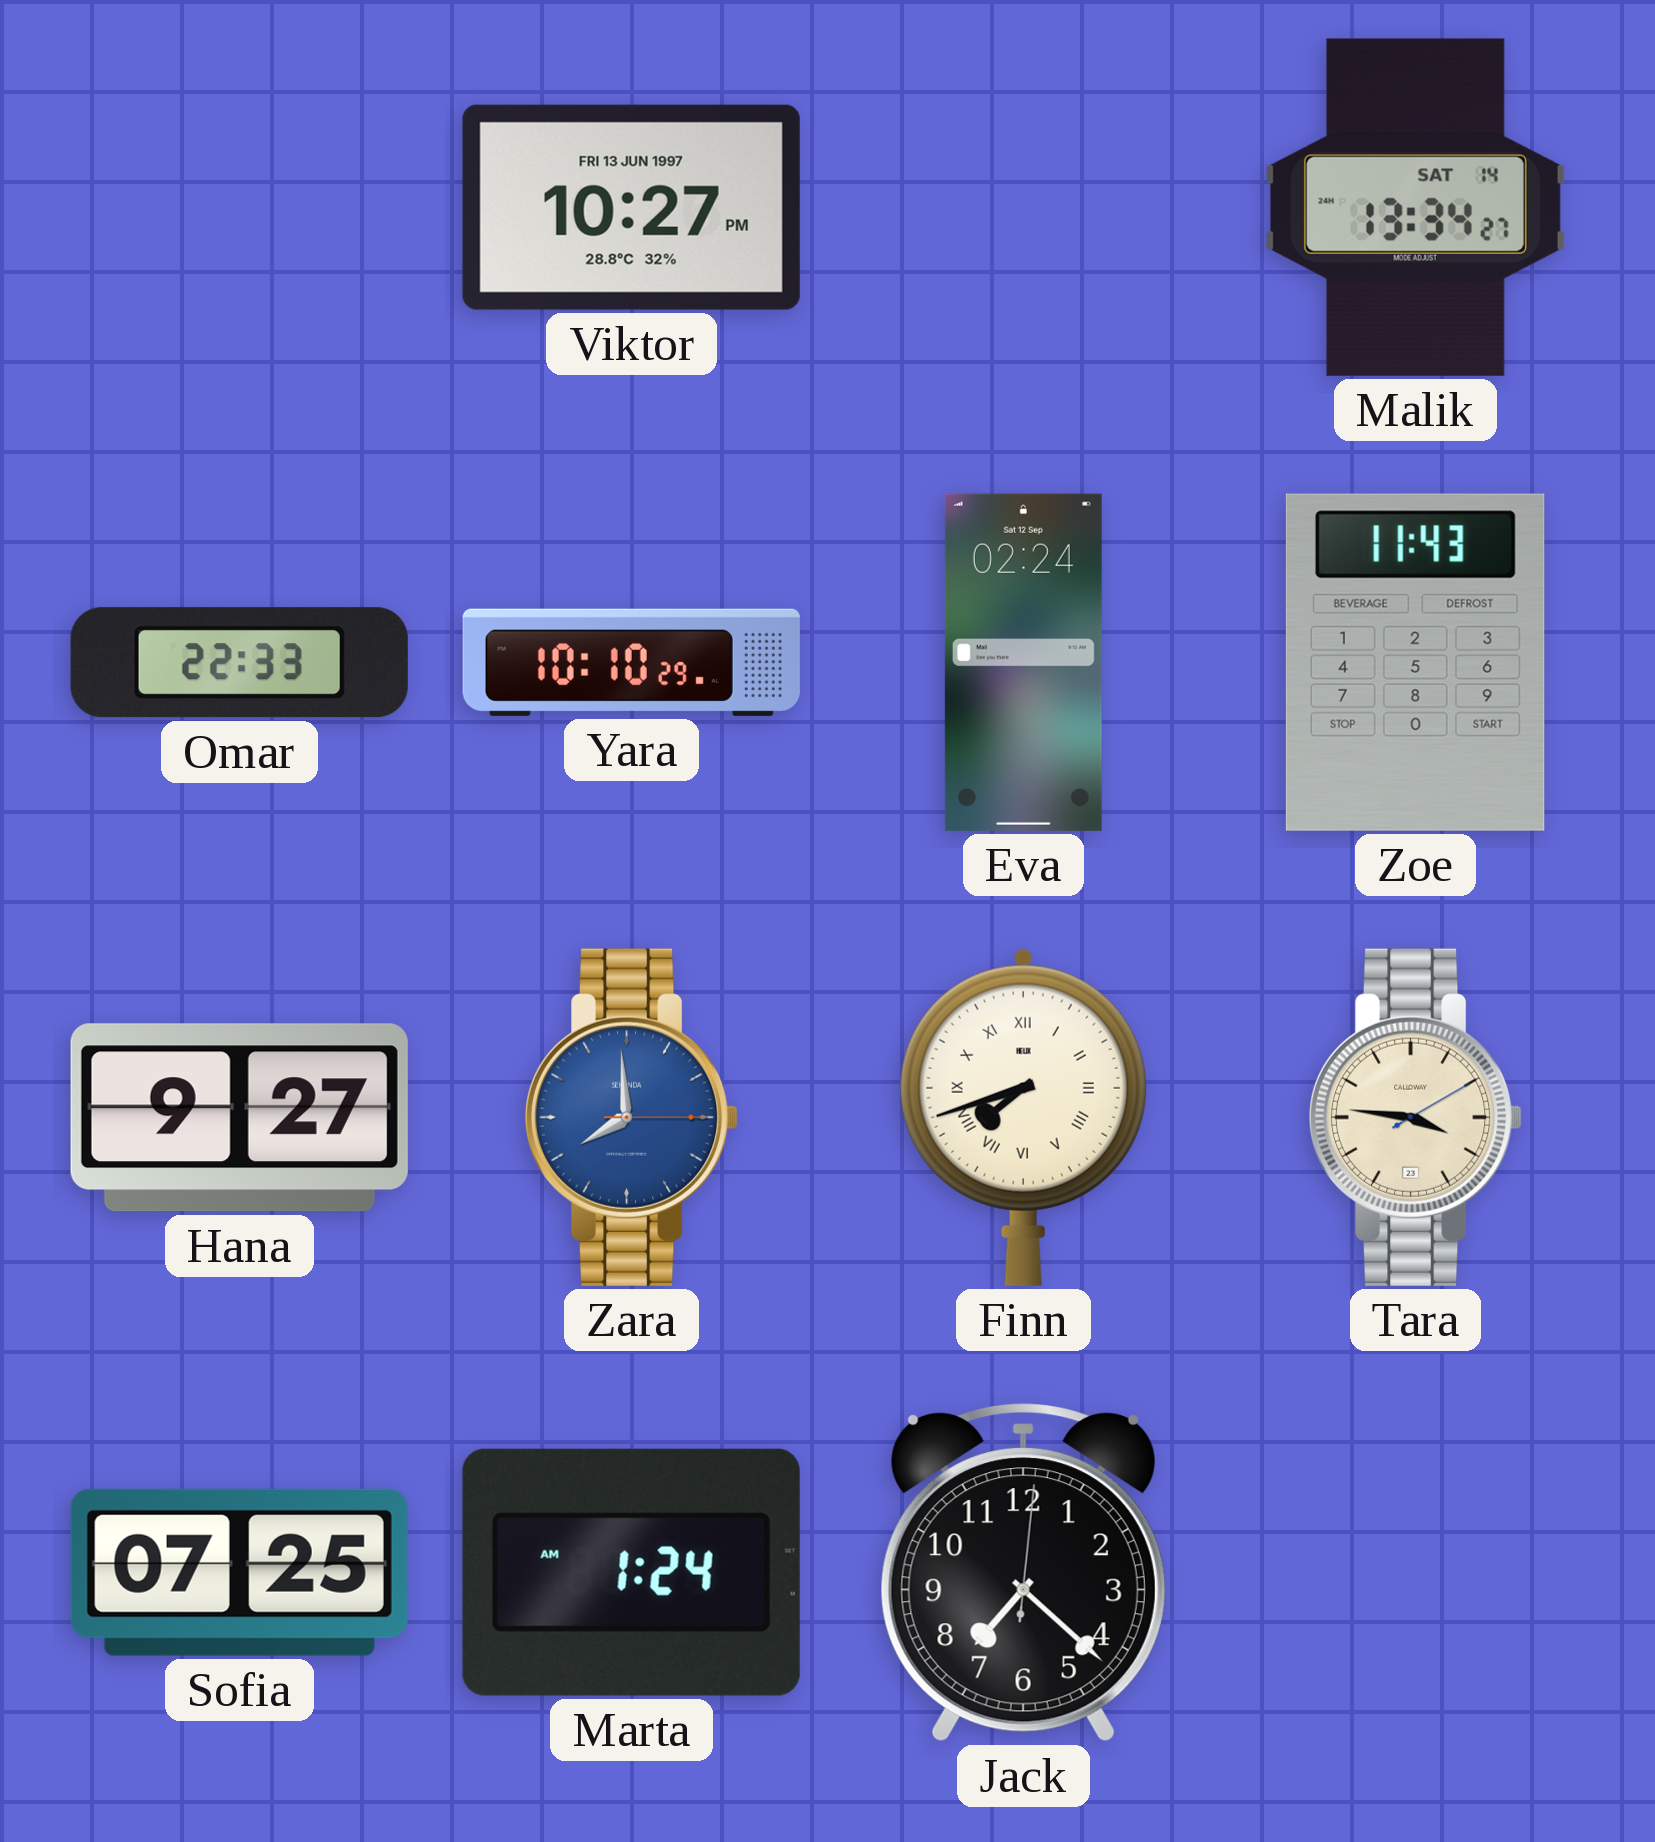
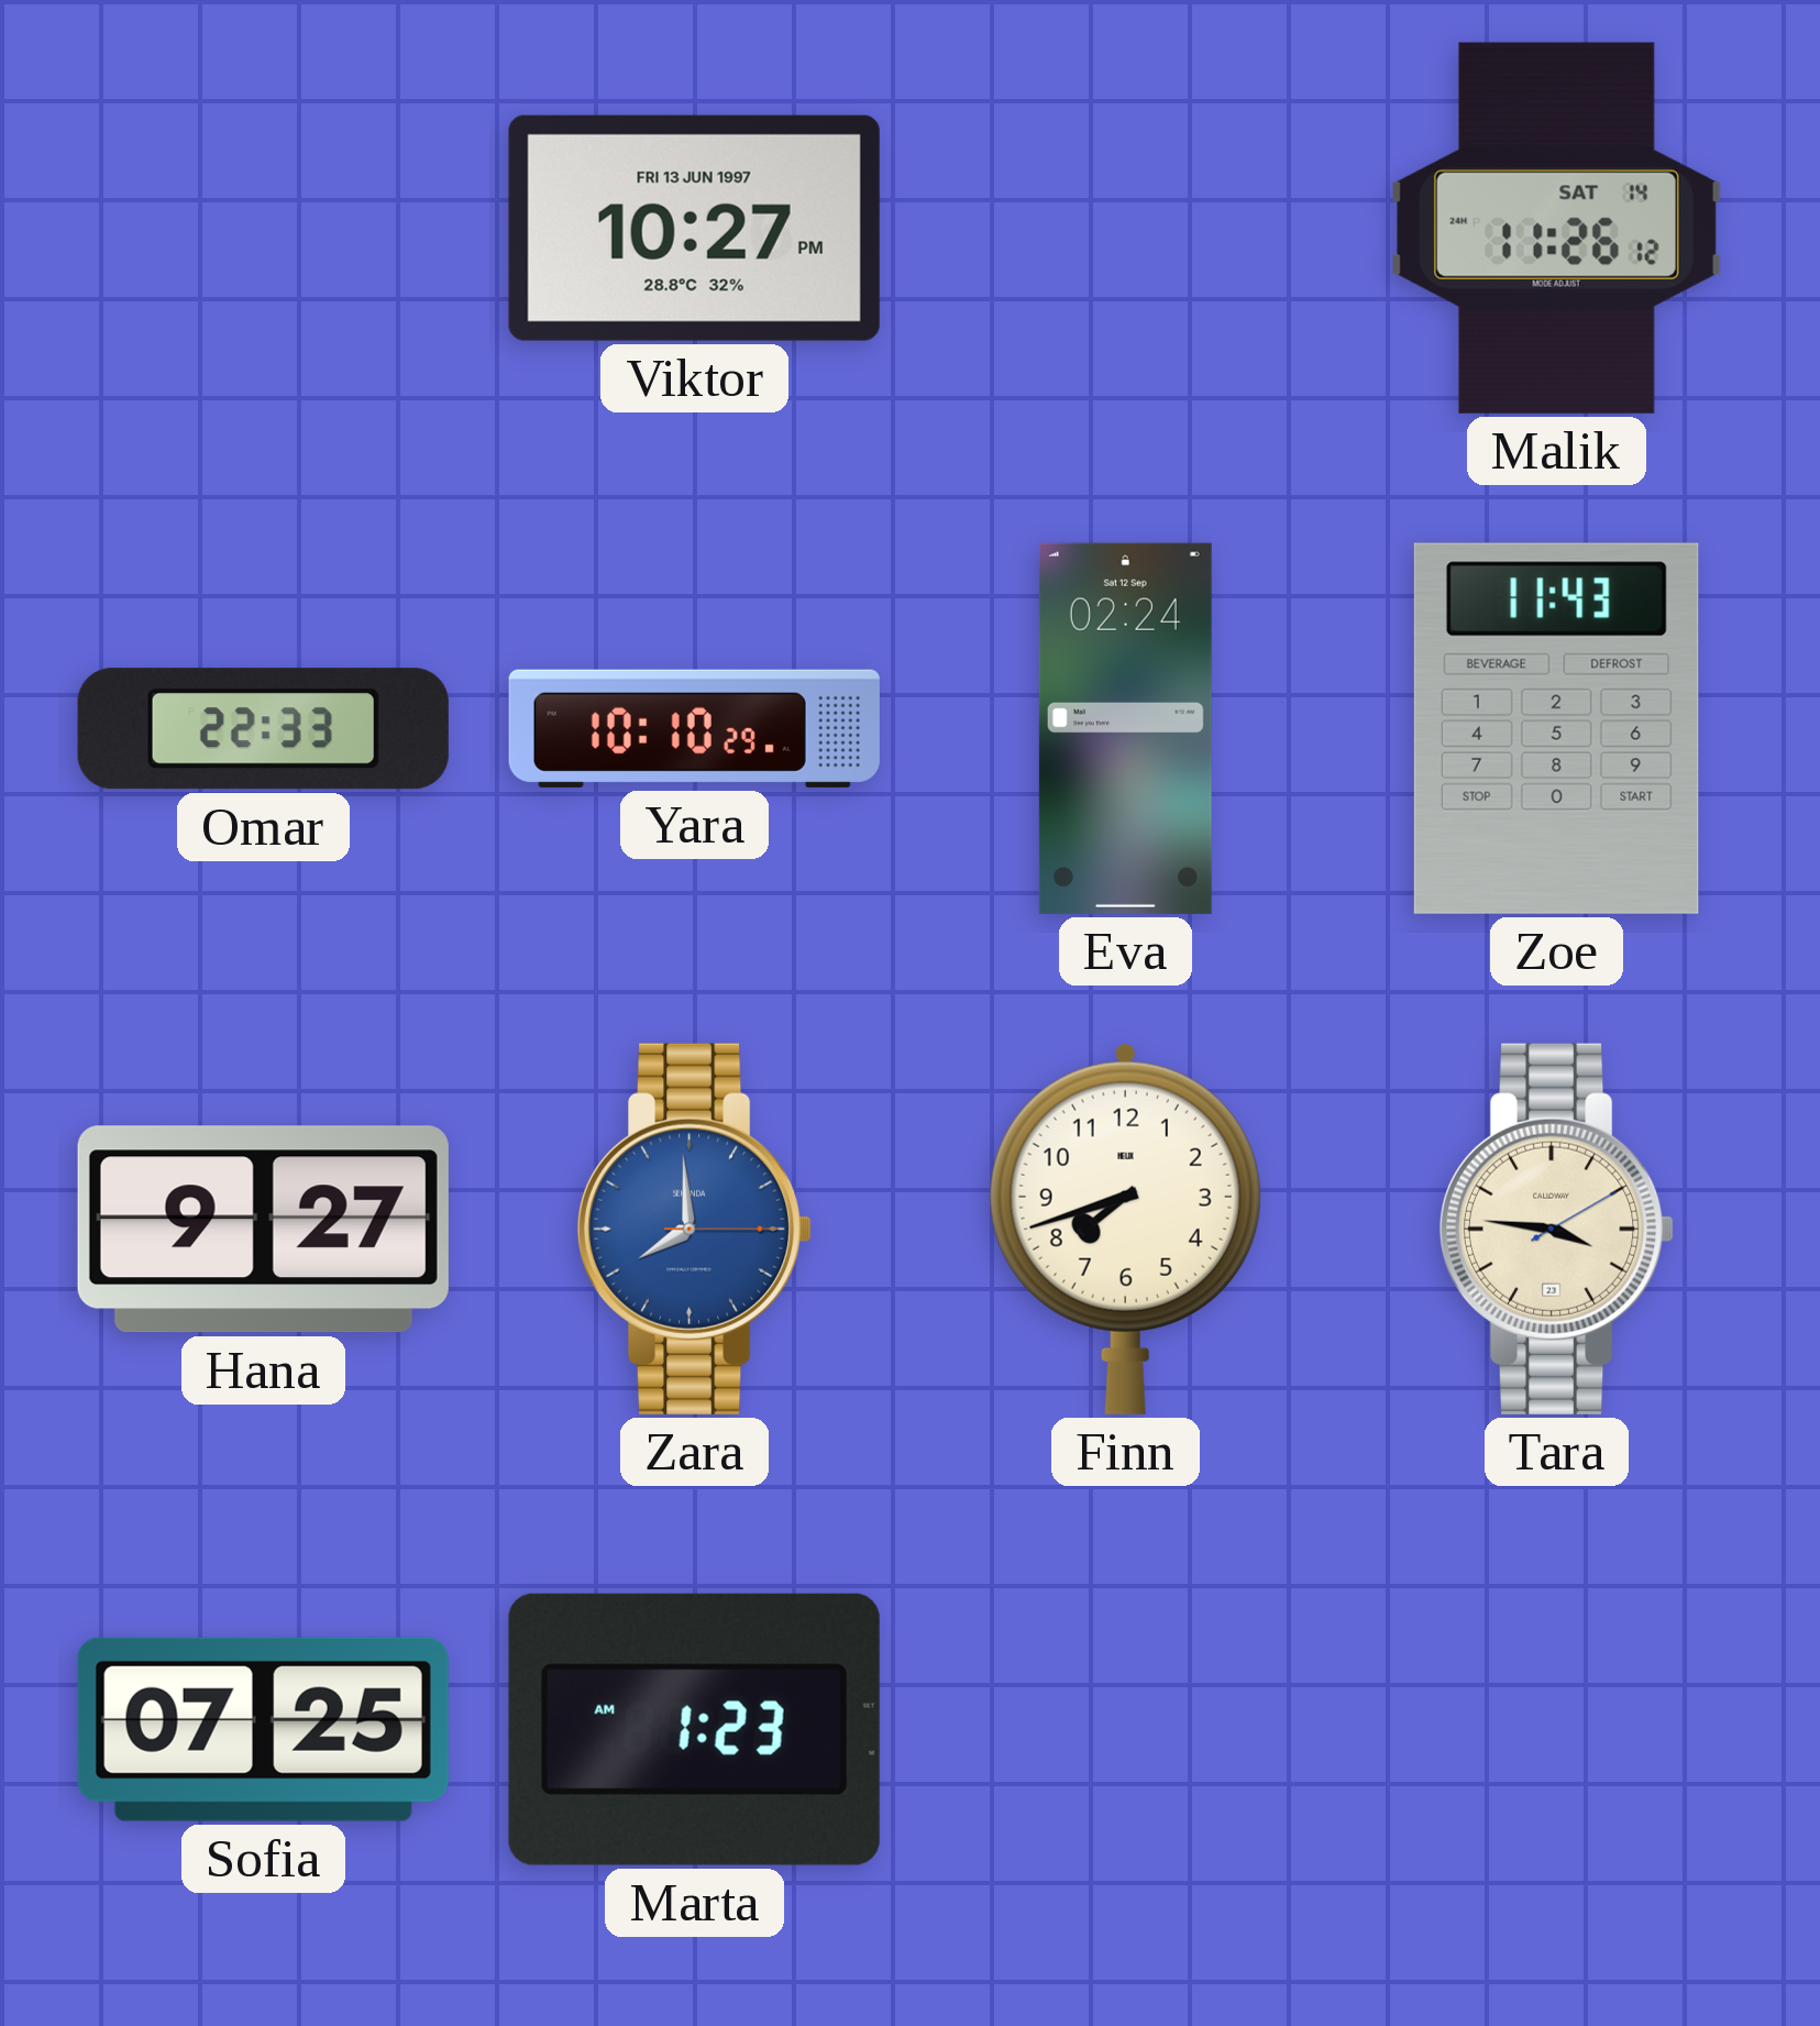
Malik: 13:34 -> 11:26 (1556, 228)
Finn numerals: Roman -> Arabic (1125, 1229)
Marta: 1:24 -> 1:23 (694, 1729)
Jack: 7:22 -> none (1023, 1573)
